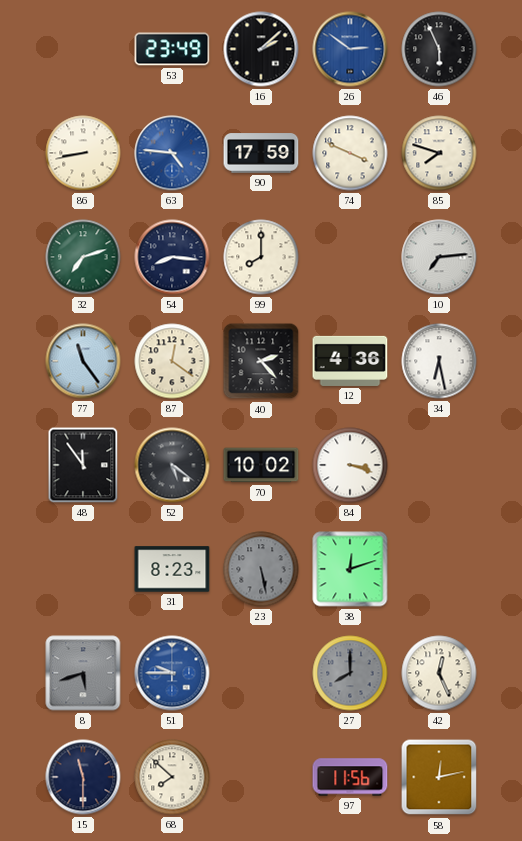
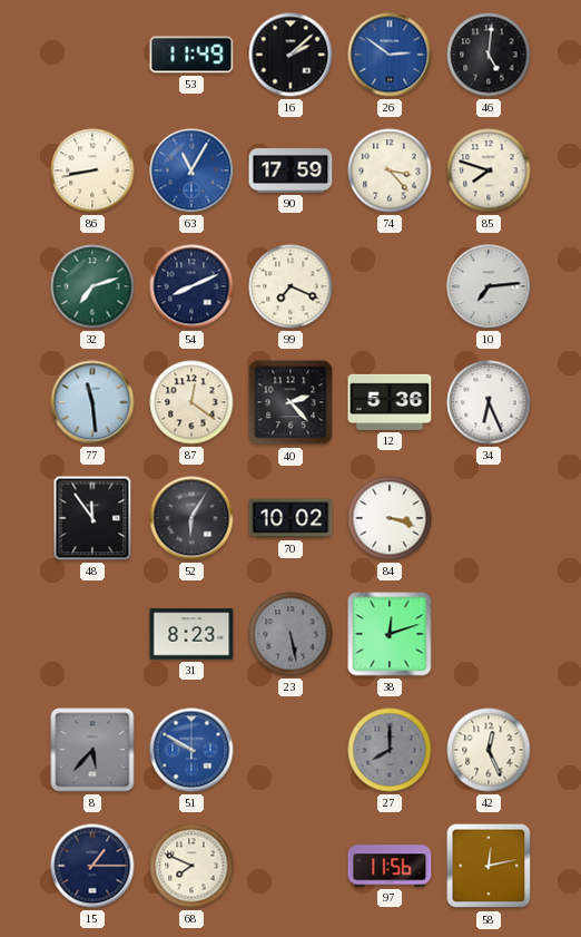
53: 23:49 -> 11:49 (191, 55)
46: 5:56 -> 5:01 (489, 55)
63: 4:46 -> 11:05 (191, 170)
74: 3:49 -> 3:23 (390, 170)
54: 8:16 -> 8:11 (191, 286)
99: 8:00 -> 7:19 (290, 286)
77: 11:24 -> 11:29 (92, 402)
12: 4:36 -> 5:36 (390, 402)
34: 6:28 -> 6:26 (489, 402)
52: 5:21 -> 6:05 (191, 518)
8: 5:42 -> 5:37 (92, 750)
51: 9:45 -> 9:50 (191, 750)
15: 11:30 -> 1:15 (92, 866)
68: 7:52 -> 7:49 (191, 866)
